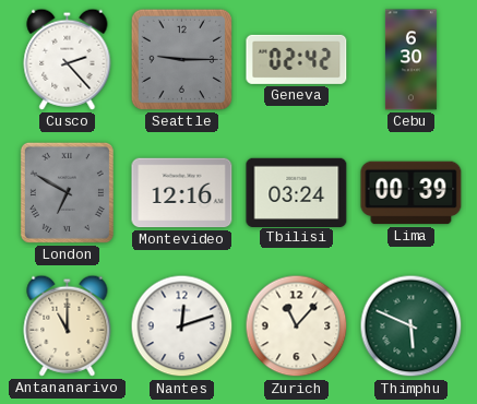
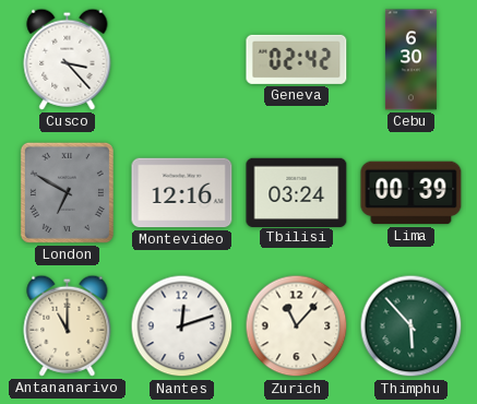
Cusco: 2:23 -> 3:23 (68, 59)
Seattle: 9:15 -> none (181, 59)
Thimphu: 5:49 -> 5:53 (412, 326)
